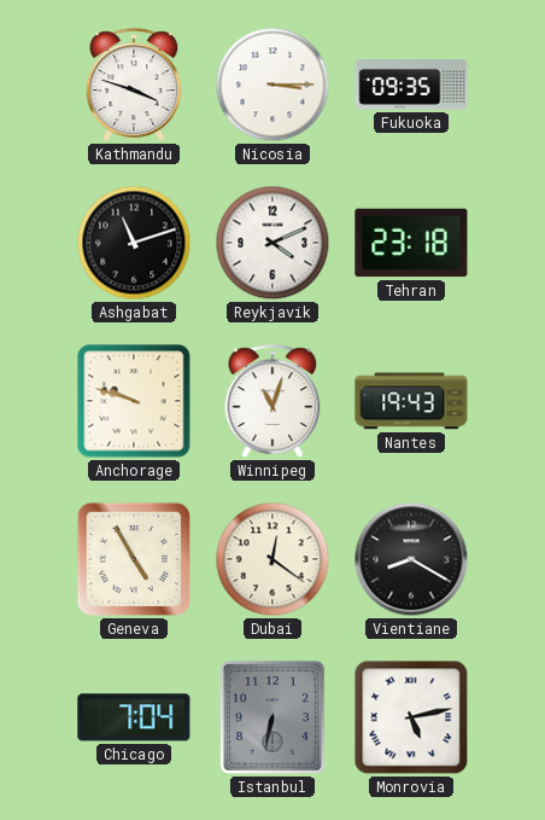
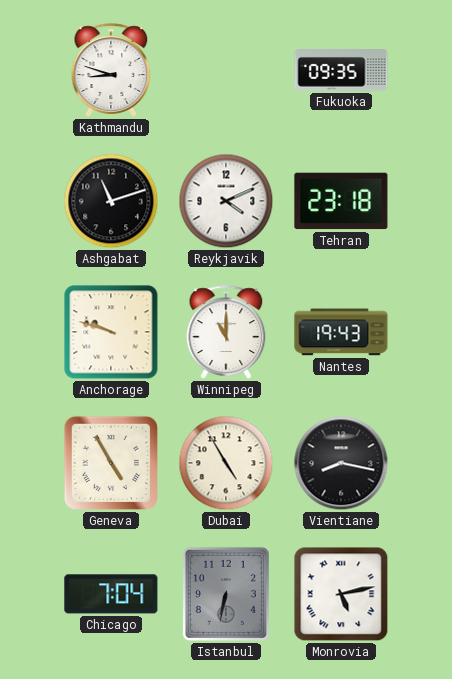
Kathmandu: 3:48 -> 8:48 (111, 70)
Nicosia: 3:15 -> none (272, 85)
Winnipeg: 11:03 -> 11:00 (226, 332)
Dubai: 12:21 -> 4:55 (226, 463)
Vientiane: 8:20 -> 8:17 (341, 463)
